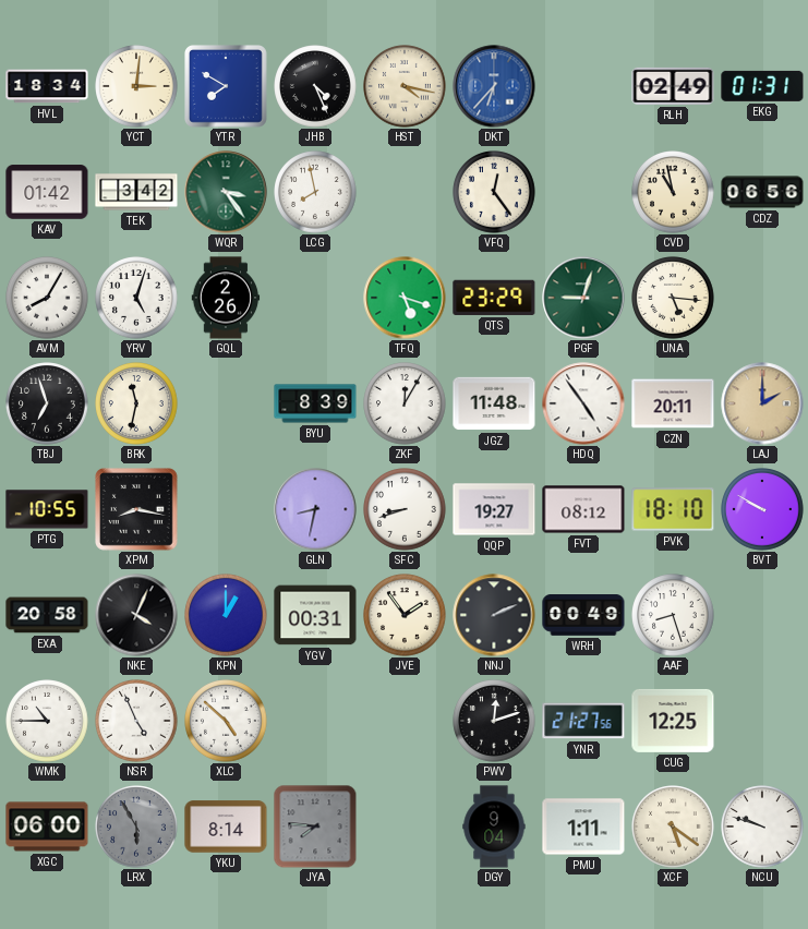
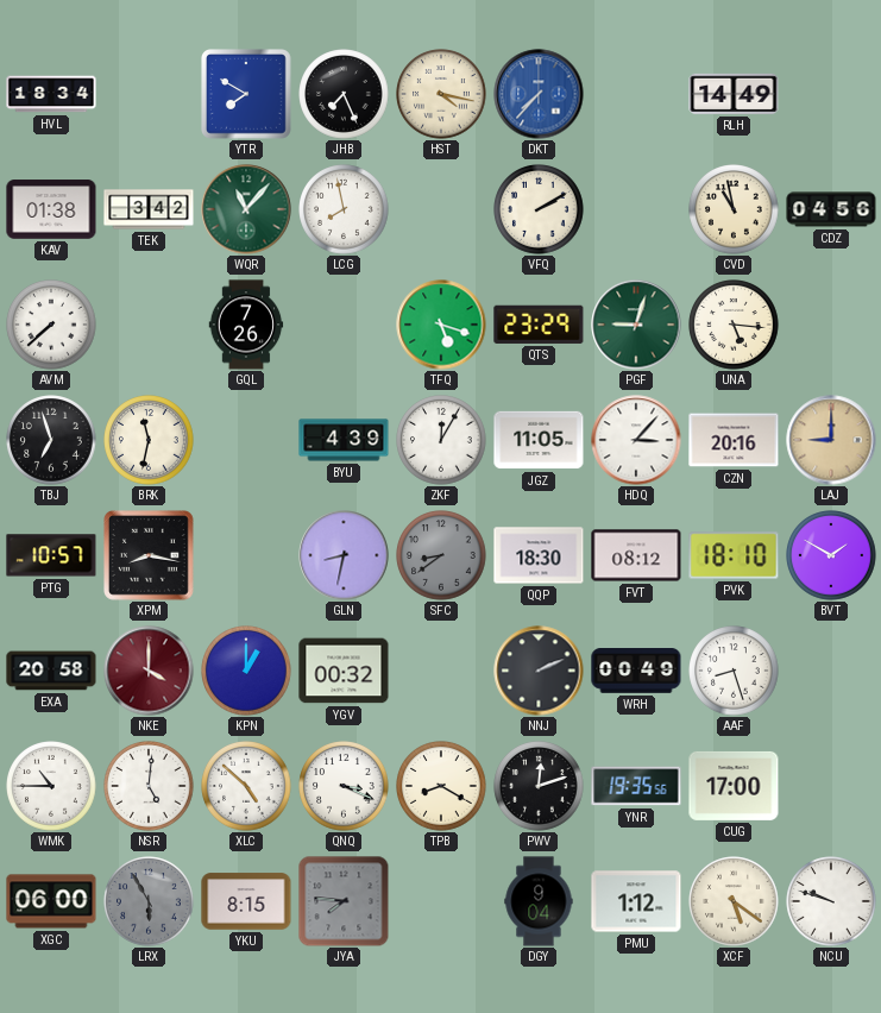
YCT: 3:01 -> none (136, 86)
JHB: 4:26 -> 7:26 (344, 94)
DKT: 6:37 -> 7:37 (539, 94)
RLH: 02:49 -> 14:49 (734, 94)
EKG: 01:31 -> none (762, 86)
KAV: 01:42 -> 01:38 (51, 209)
WQR: 3:24 -> 11:07 (246, 209)
VFQ: 12:24 -> 2:10 (539, 209)
CDZ: 06:56 -> 04:56 (831, 209)
AVM: 8:05 -> 7:38 (51, 325)
YRV: 5:03 -> none (136, 298)
GQL: 2:26 -> 7:26 (246, 325)
BYU: 8:39 -> 4:39 (344, 440)
JGZ: 11:48 -> 11:05 (539, 440)
HDQ: 4:54 -> 3:07 (636, 440)
CZN: 20:11 -> 20:16 (734, 440)
LAJ: 2:00 -> 9:00 (831, 440)
PTG: 10:55 -> 10:57 (51, 555)
SFC: 8:42 -> 8:39 (441, 555)
SFC dial: white -> grey (441, 555)
QQP: 19:27 -> 18:30 (539, 555)
BVT: 9:50 -> 1:50 (831, 555)
NKE: 4:04 -> 4:00 (149, 671)
NKE dial: black -> burgundy (149, 671)
YGV: 00:31 -> 00:32 (344, 671)
JVE: 1:54 -> none (405, 615)
NSR: 4:56 -> 5:01 (149, 786)
QNQ: none -> 3:19 (344, 786)
TPB: none -> 8:20 (441, 786)
YNR: 21:27 -> 19:35 (636, 786)
CUG: 12:25 -> 17:00 (734, 786)
YKU: 8:14 -> 8:15 (246, 901)
PMU: 1:11 -> 1:12 (636, 901)
